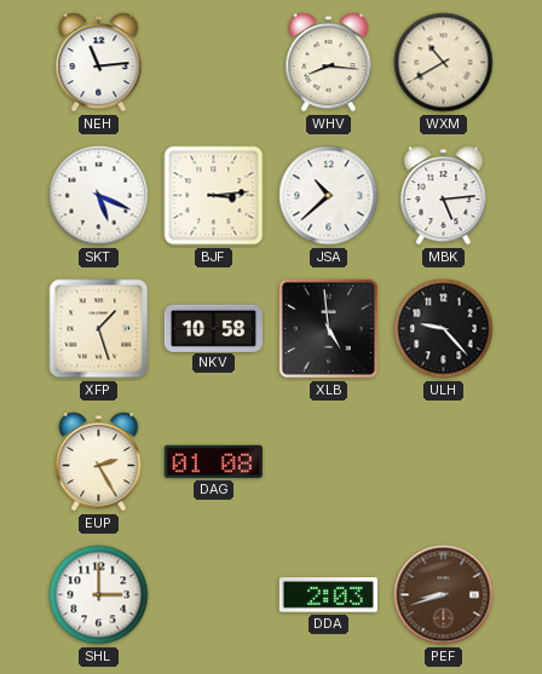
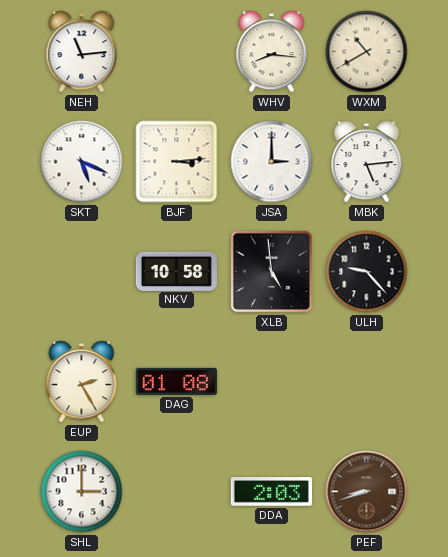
JSA: 10:38 -> 3:00 (272, 162)
XFP: 1:27 -> none (99, 329)
